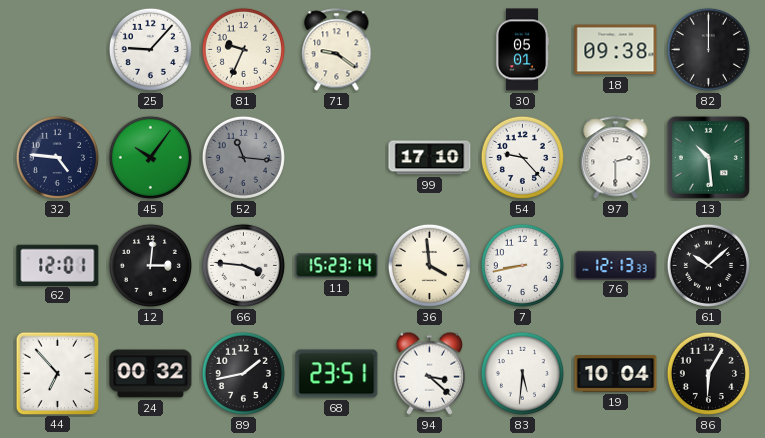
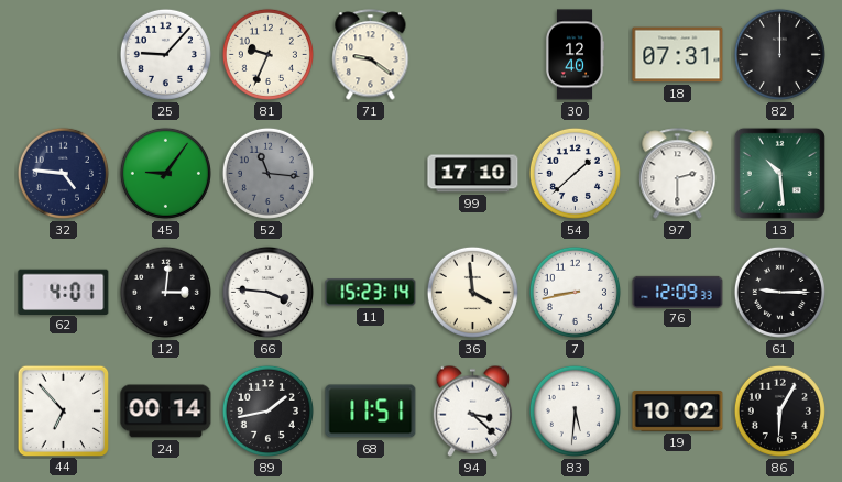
30: 05:01 -> 12:40 (575, 55)
18: 09:38 -> 07:31 (678, 55)
45: 10:06 -> 9:06 (165, 173)
54: 9:23 -> 1:38 (575, 173)
62: 12:01 -> 4:01 (64, 292)
76: 12:13 -> 12:09 (678, 292)
61: 10:08 -> 9:15 (779, 292)
24: 00:32 -> 00:14 (166, 412)
68: 23:51 -> 11:51 (371, 412)
19: 10:04 -> 10:02 (678, 412)
